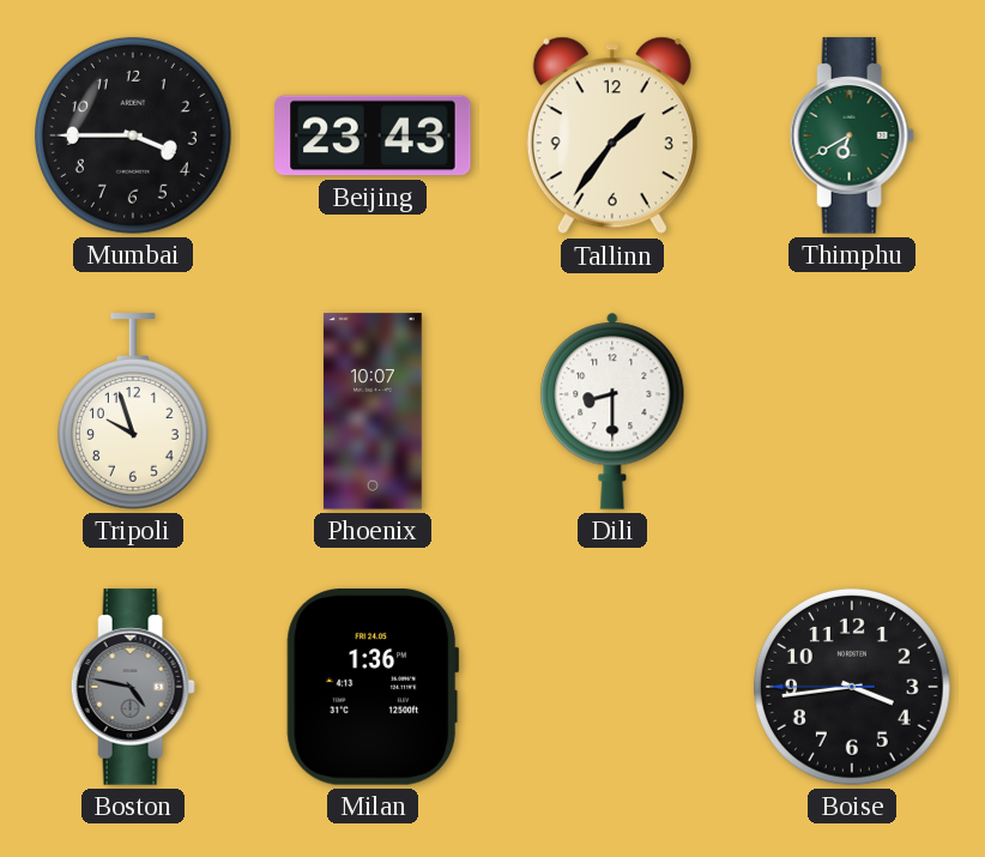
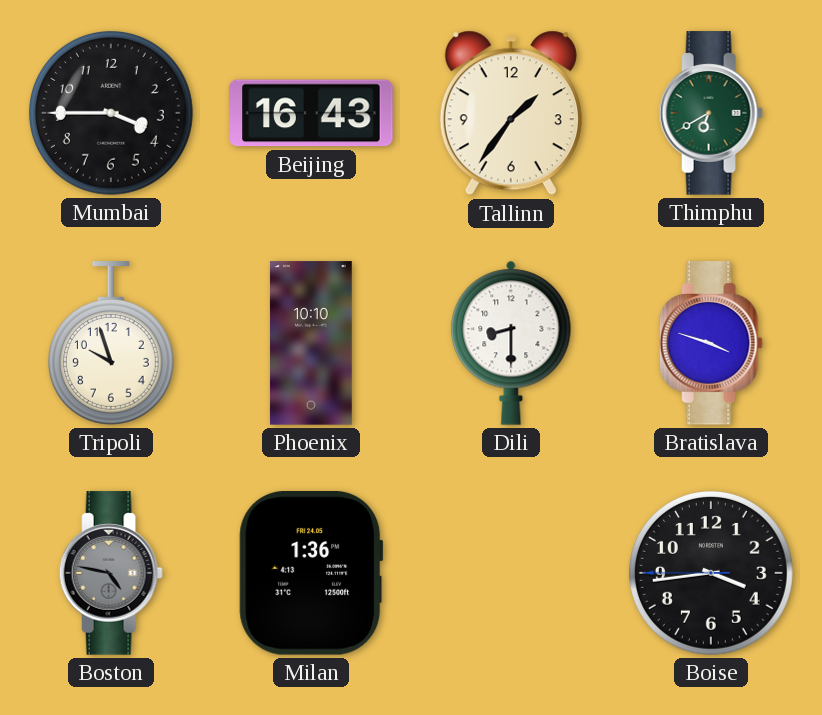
Beijing: 23:43 -> 16:43 (311, 113)
Phoenix: 10:07 -> 10:10 (311, 343)
Bratislava: none -> 3:48 (711, 343)
